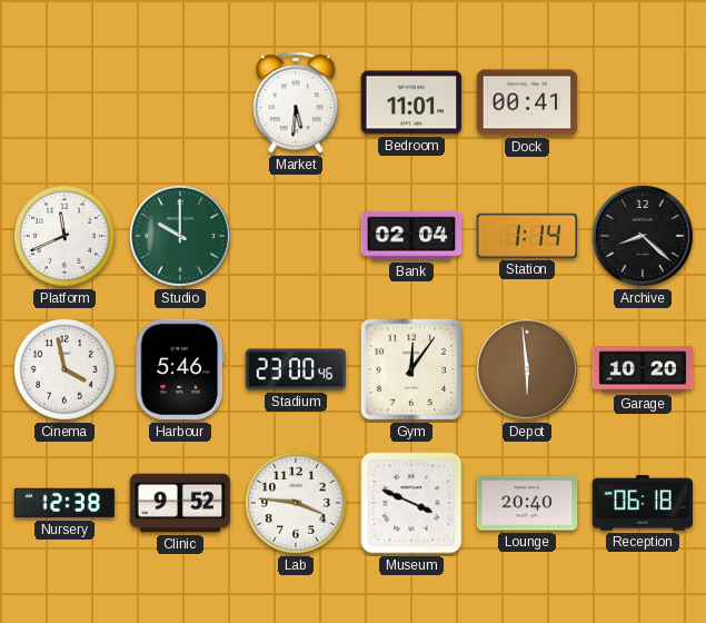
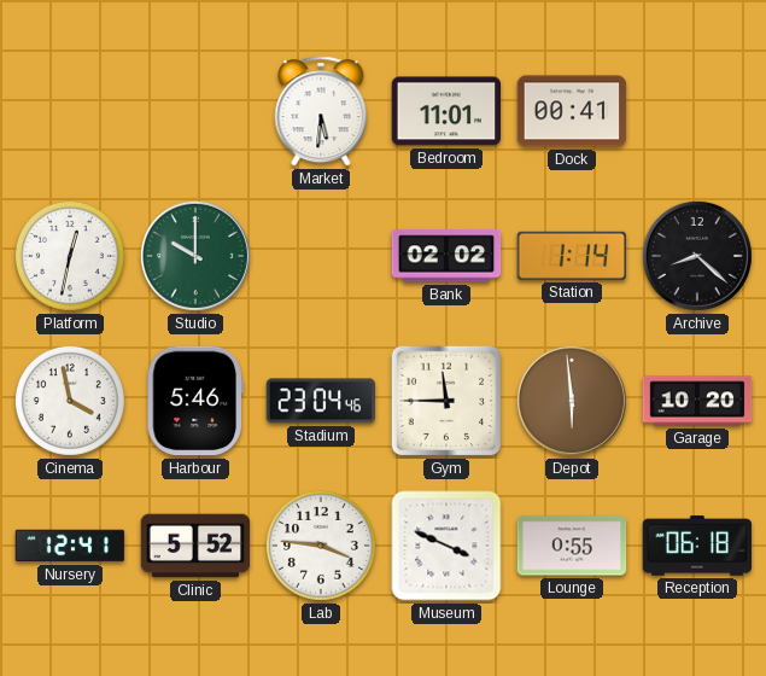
Platform: 11:41 -> 12:32 (70, 256)
Bank: 02:04 -> 02:02 (446, 256)
Stadium: 23:00 -> 23:04 (321, 401)
Gym: 12:06 -> 11:45 (446, 401)
Nursery: 12:38 -> 12:41 (70, 546)
Clinic: 9:52 -> 5:52 (195, 546)
Lounge: 20:40 -> 0:55 (572, 546)
